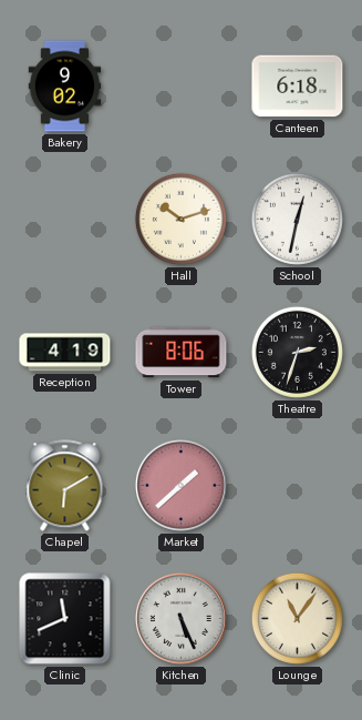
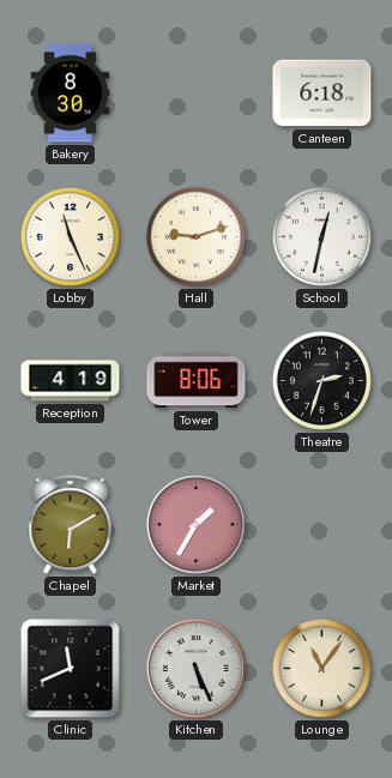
Bakery: 9:02 -> 8:30 (71, 94)
Lobby: none -> 11:26 (70, 236)
Hall: 10:12 -> 9:12 (195, 236)
Market: 1:38 -> 1:35 (195, 524)
